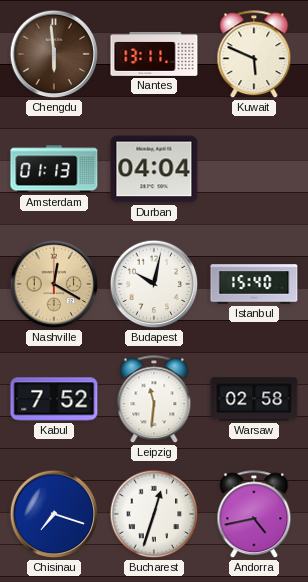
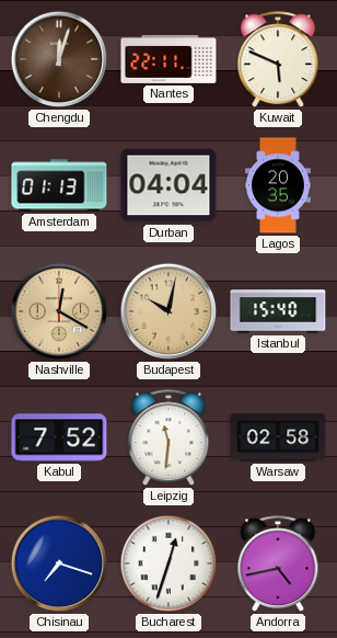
Chengdu: 5:59 -> 12:03 (59, 59)
Nantes: 13:11 -> 22:11 (168, 59)
Lagos: none -> 20:35 (279, 185)
Budapest dial: white -> champagne (168, 311)
